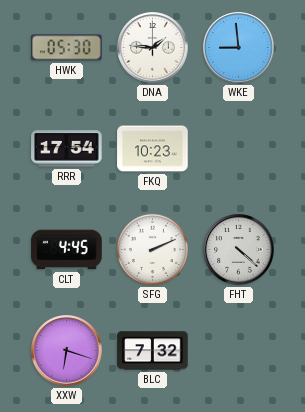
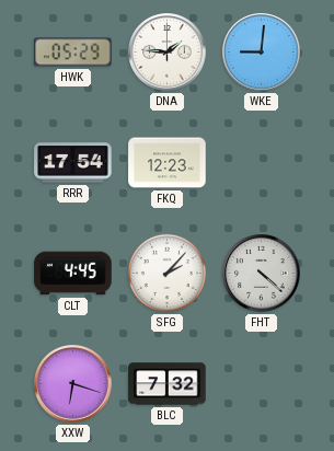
HWK: 05:30 -> 05:29 (73, 53)
WKE: 8:59 -> 9:01 (262, 53)
FKQ: 10:23 -> 12:23 (168, 163)
SFG: 2:11 -> 2:07 (166, 273)
